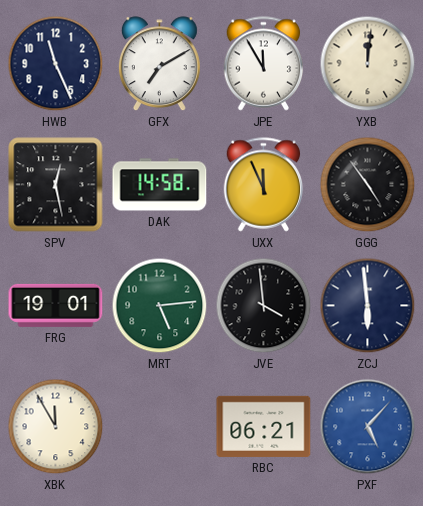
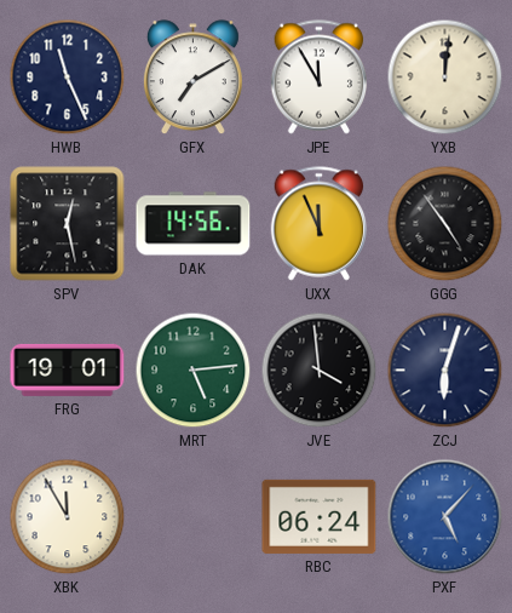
DAK: 14:58 -> 14:56 (194, 224)
ZCJ: 5:59 -> 6:03 (445, 371)
RBC: 06:21 -> 06:24 (320, 516)
